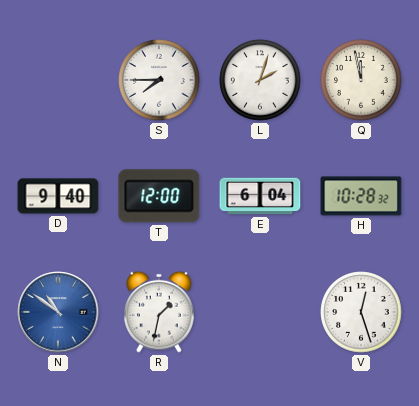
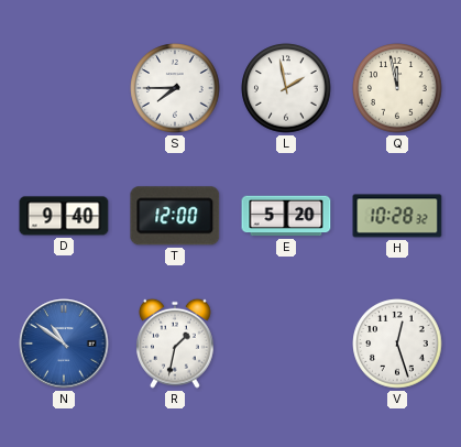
L: 2:03 -> 1:58 (286, 88)
E: 6:04 -> 5:20 (286, 216)
